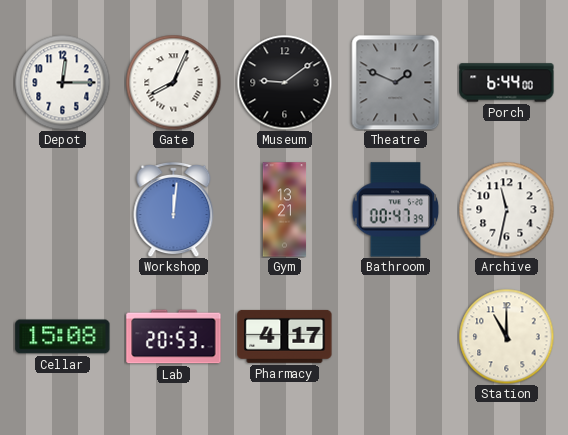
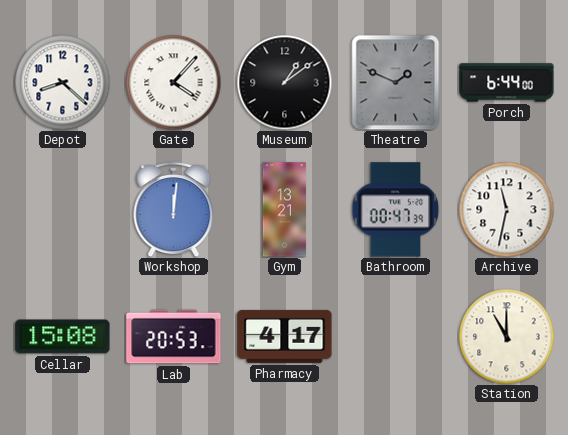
Depot: 12:15 -> 8:22 (62, 82)
Gate: 8:04 -> 4:07 (173, 82)
Museum: 9:09 -> 1:09 (284, 82)
